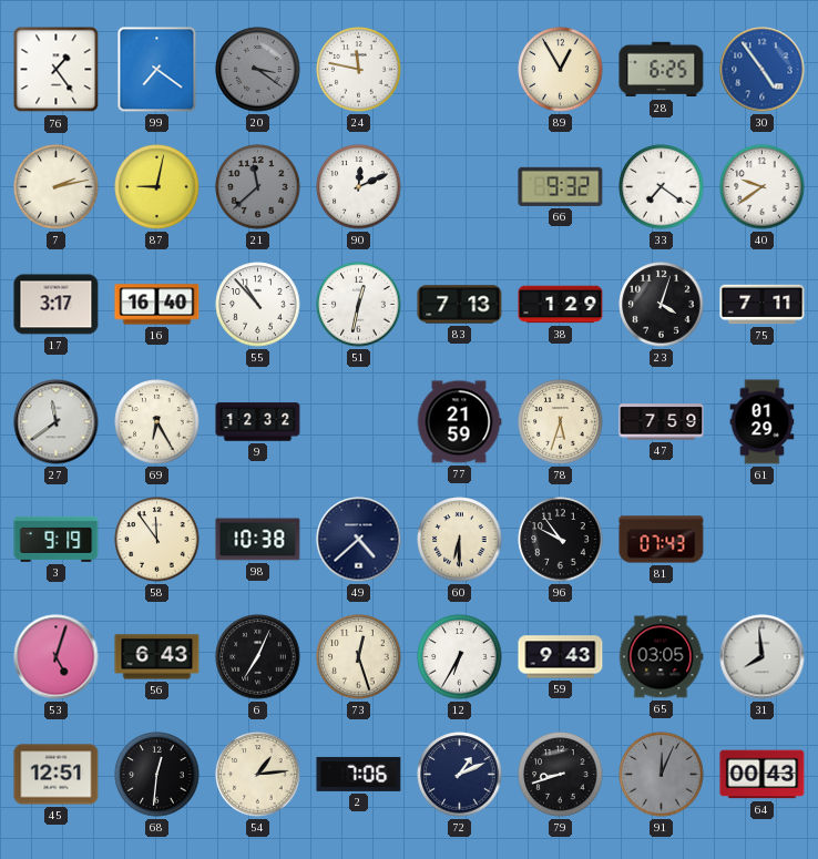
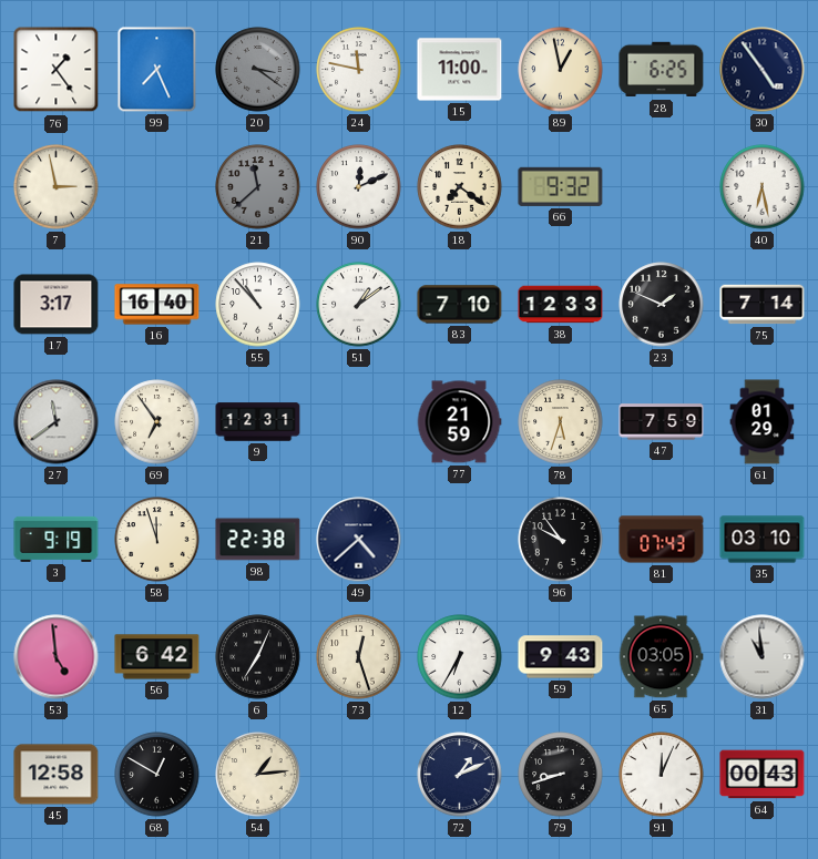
99: 7:21 -> 7:26 (157, 70)
15: none -> 11:00 (460, 70)
89: 12:55 -> 12:58 (561, 70)
30 dial: blue -> navy (763, 70)
7: 2:13 -> 2:58 (57, 187)
87: 9:02 -> none (157, 187)
18: none -> 7:21 (460, 187)
33: 7:21 -> none (662, 187)
40: 9:39 -> 6:28 (763, 187)
51: 12:32 -> 1:09 (359, 305)
83: 7:13 -> 7:10 (460, 305)
38: 1:29 -> 12:33 (561, 305)
23: 4:03 -> 1:49 (662, 305)
75: 7:11 -> 7:14 (763, 305)
69: 6:25 -> 6:54 (157, 422)
9: 12:32 -> 12:31 (258, 422)
58: 11:54 -> 11:57 (157, 540)
98: 10:38 -> 22:38 (258, 540)
60: 6:30 -> none (460, 540)
35: none -> 03:10 (763, 540)
53: 5:03 -> 4:59 (57, 657)
56: 6:43 -> 6:42 (157, 657)
31: 7:59 -> 10:59 (763, 657)
45: 12:51 -> 12:58 (57, 775)
68: 12:31 -> 12:50 (157, 775)
2: 7:06 -> none (359, 774)
91 dial: grey -> white (662, 775)
